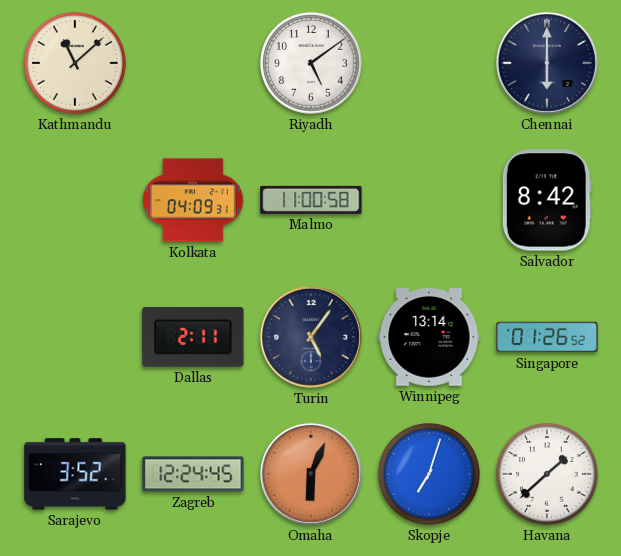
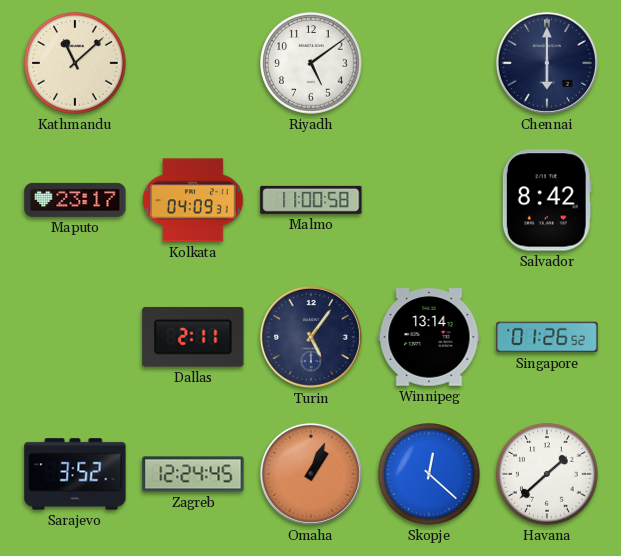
Maputo: none -> 23:17 (75, 200)
Omaha: 6:04 -> 1:04 (311, 474)
Skopje: 7:03 -> 12:22 (429, 474)
